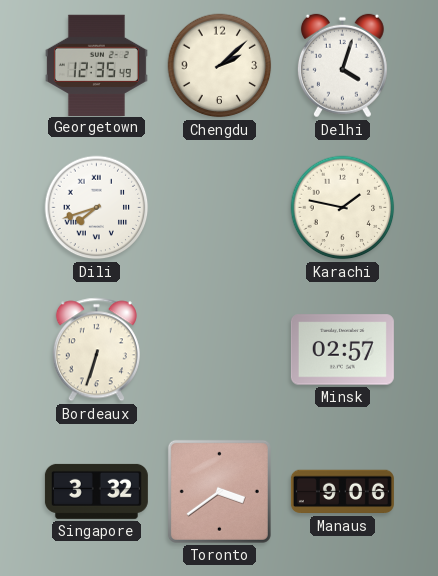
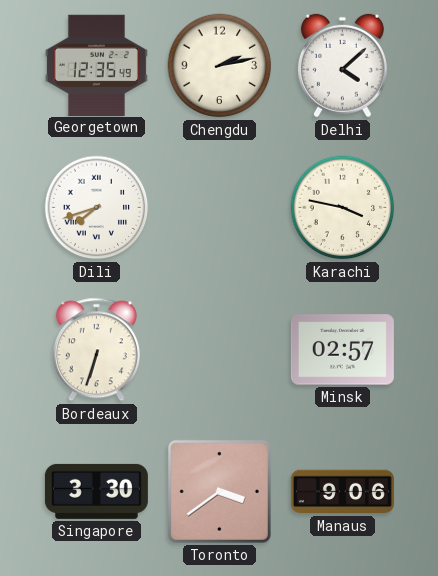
Chengdu: 2:08 -> 2:13 (220, 66)
Delhi: 4:03 -> 4:08 (342, 66)
Karachi: 1:47 -> 3:47 (343, 208)
Singapore: 3:32 -> 3:30 (96, 491)
